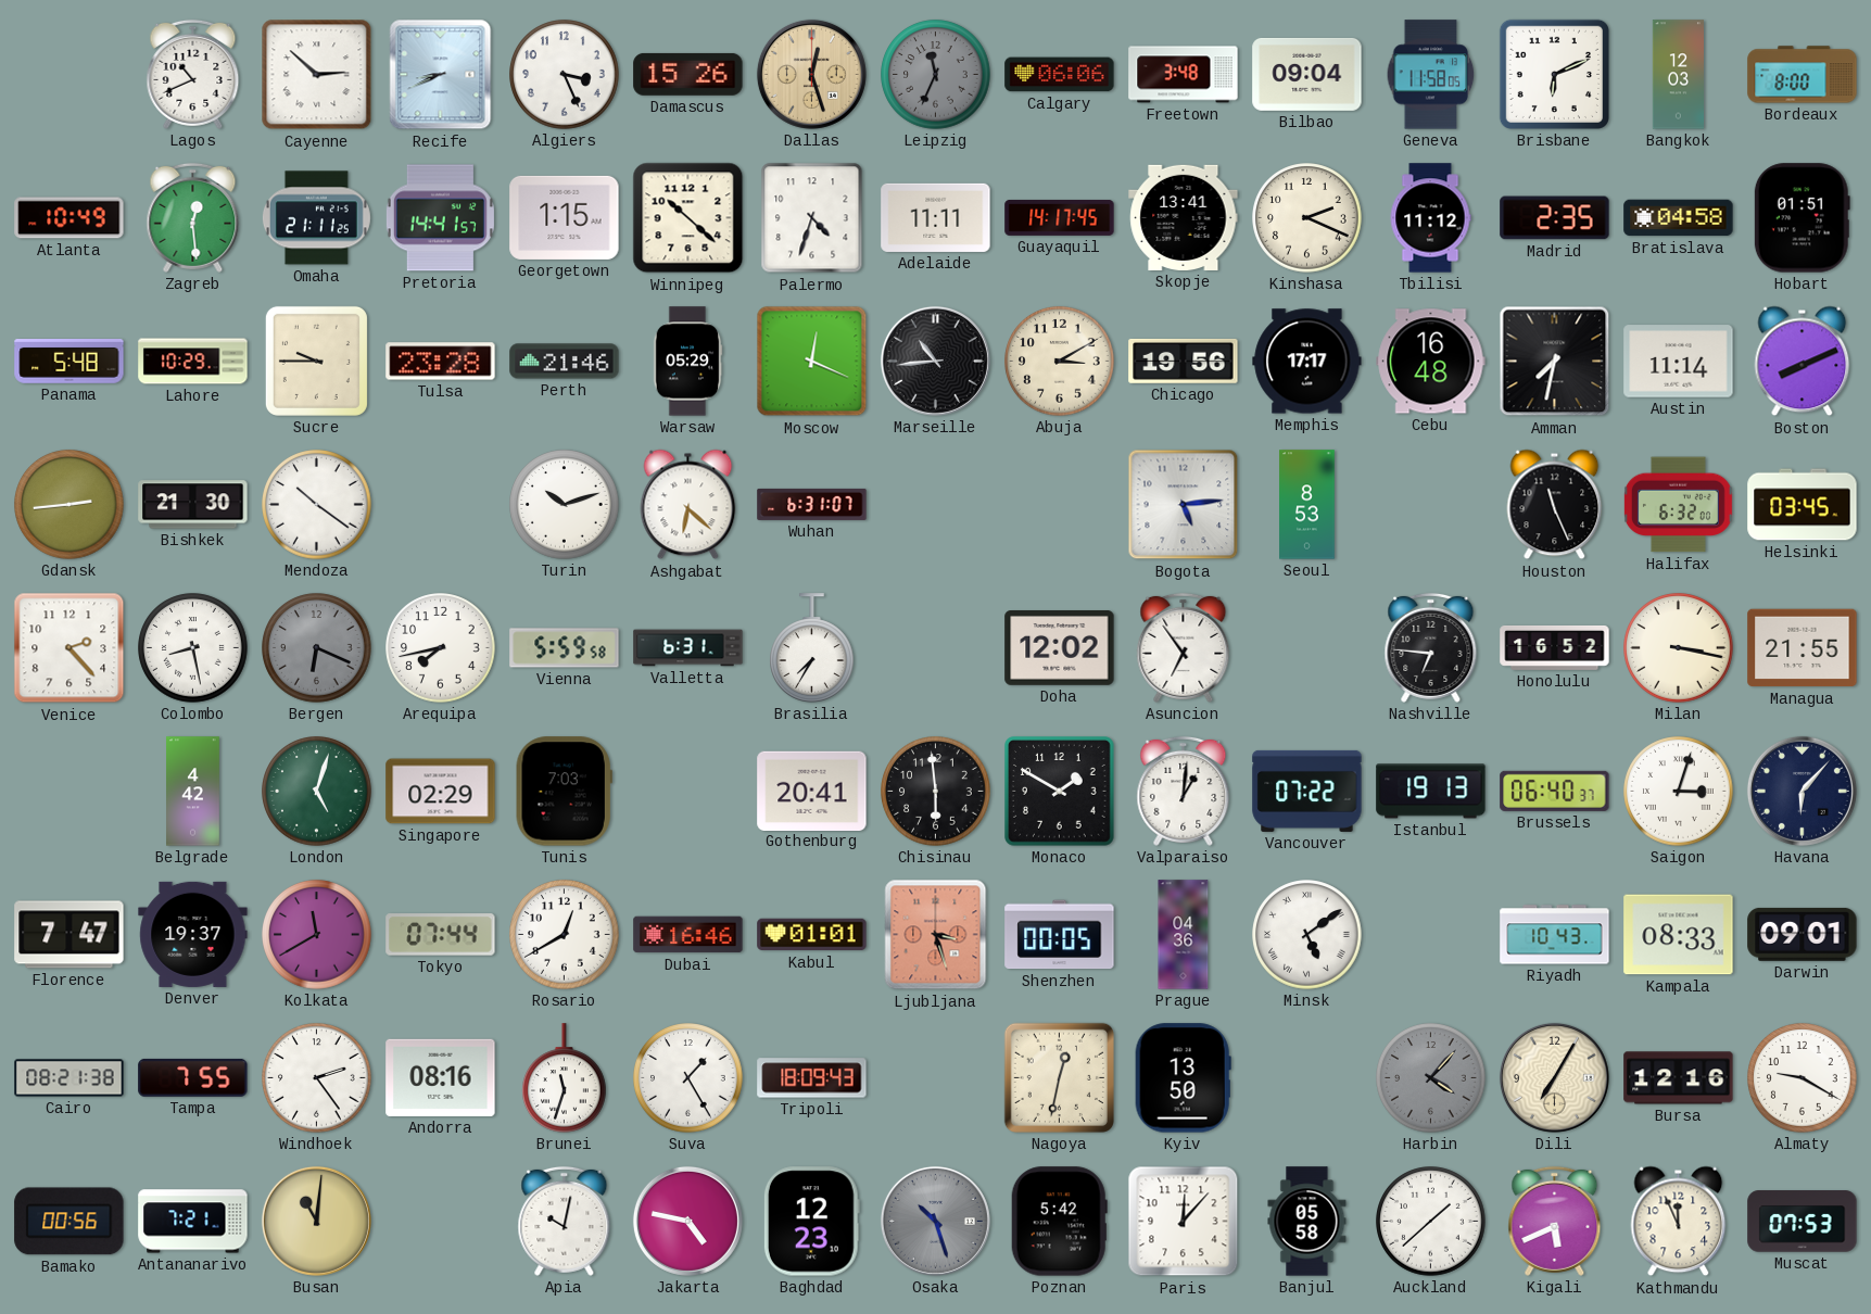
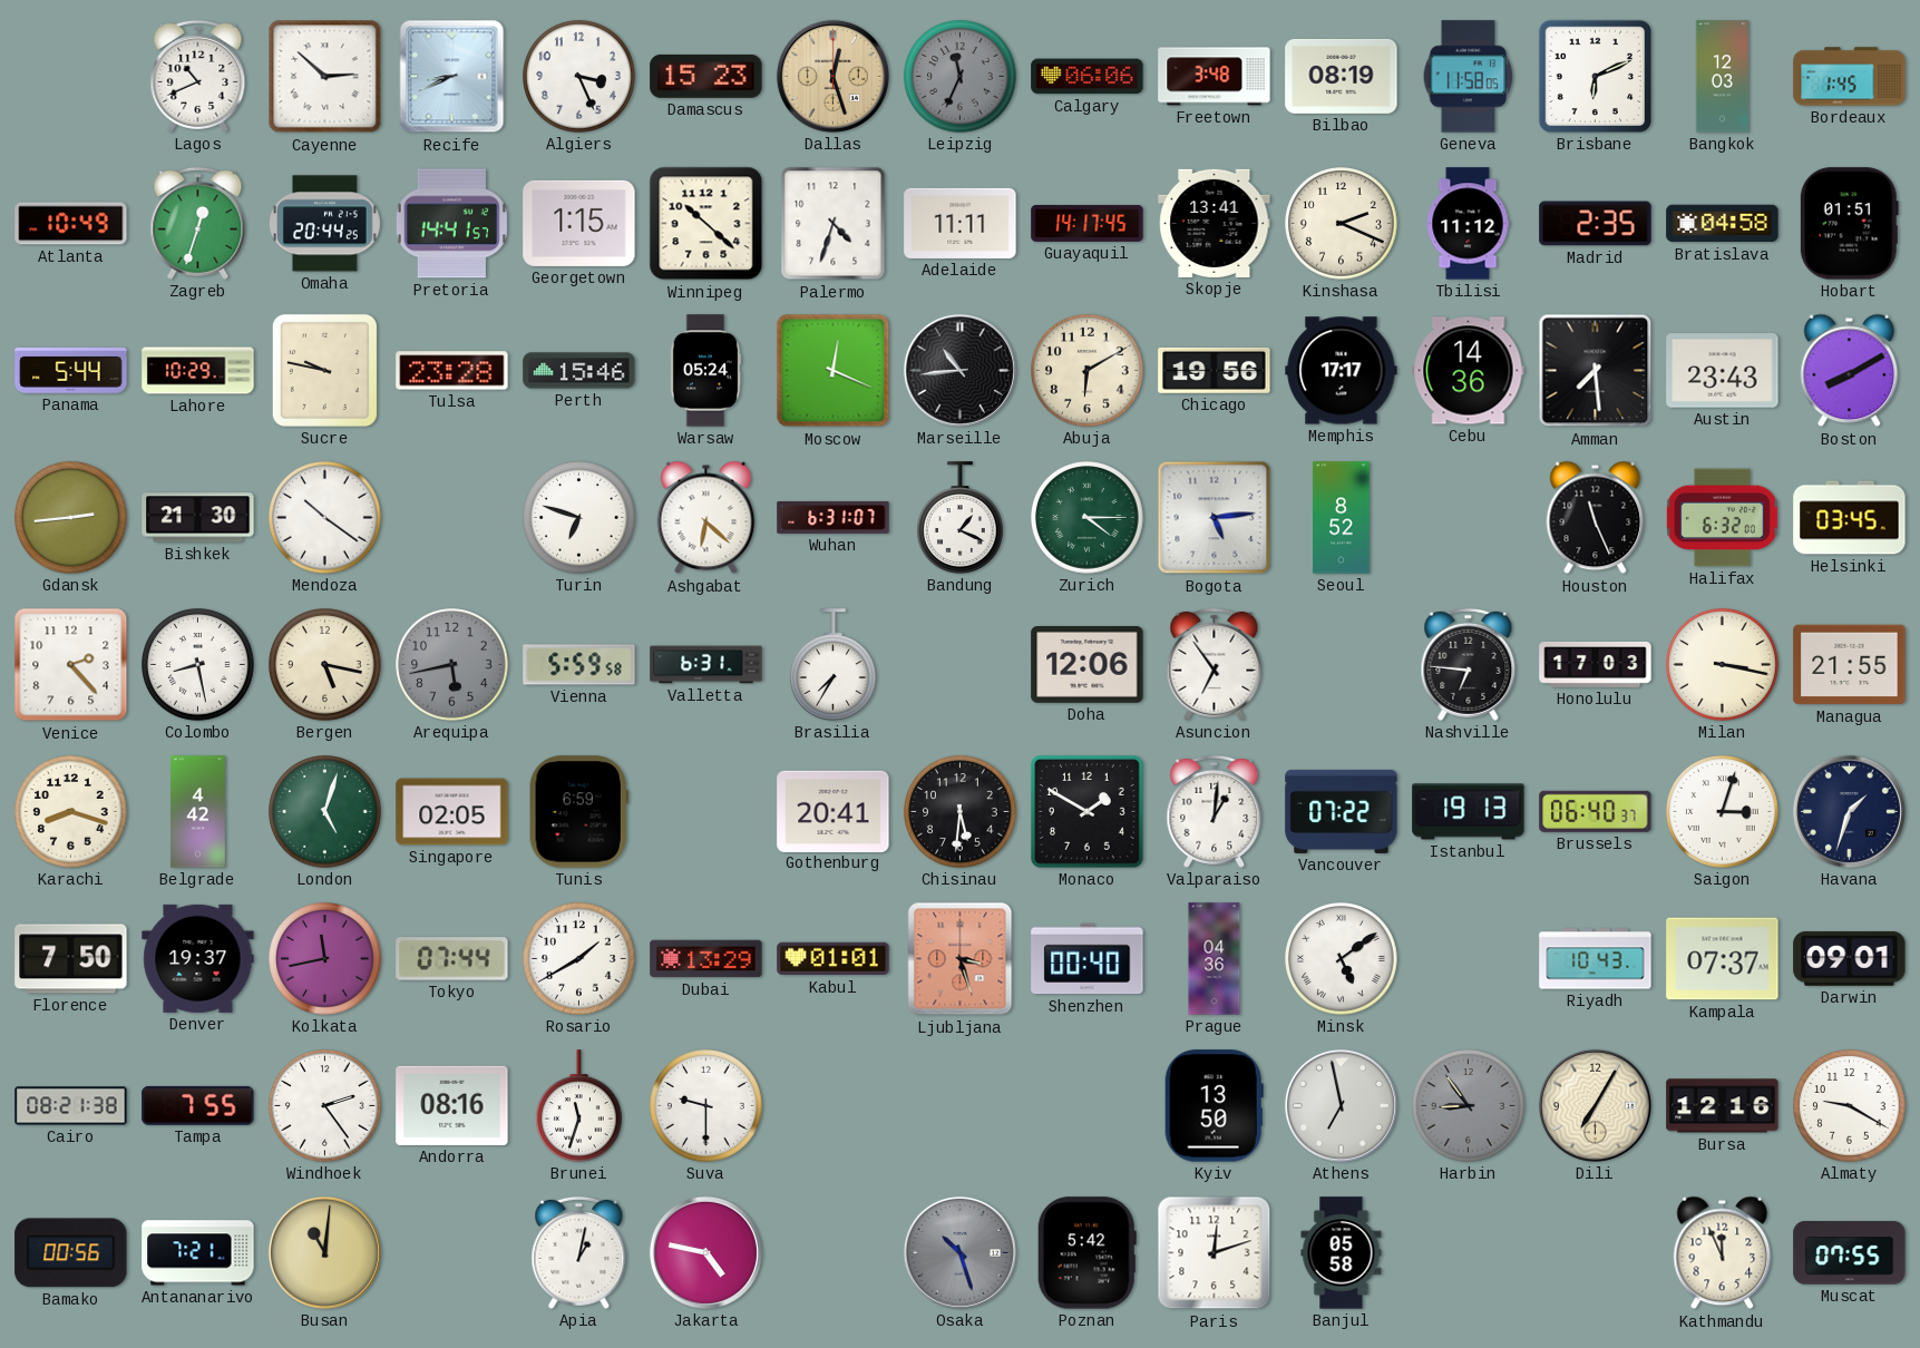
Damascus: 15:26 -> 15:23 (706, 76)
Bilbao: 09:04 -> 08:19 (1342, 76)
Bordeaux: 8:00 -> 1:45 (1850, 77)
Zagreb: 12:29 -> 12:33 (198, 223)
Omaha: 21:11 -> 20:44 (324, 224)
Panama: 5:48 -> 5:44 (71, 371)
Sucre: 9:45 -> 9:47 (324, 370)
Perth: 21:46 -> 15:46 (579, 371)
Warsaw: 05:29 -> 05:24 (705, 371)
Abuja: 3:10 -> 6:10 (1088, 371)
Cebu: 16:48 -> 14:36 (1469, 371)
Amman: 7:32 -> 7:29 (1596, 371)
Austin: 11:14 -> 23:43 (1723, 371)
Boston: 8:11 -> 8:10 (1850, 371)
Turin: 10:12 -> 6:48 (579, 518)
Bandung: none -> 1:19 (961, 518)
Zurich: none -> 4:15 (1088, 518)
Seoul: 8:53 -> 8:52 (1342, 518)
Bergen: 6:19 -> 5:17 (325, 665)
Bergen dial: grey -> cream (325, 665)
Arequipa: 7:43 -> 5:43 (452, 665)
Arequipa dial: white -> grey (452, 665)
Doha: 12:02 -> 12:06 (1088, 665)
Honolulu: 16:52 -> 17:03 (1596, 664)
Karachi: none -> 8:18 (71, 812)
Singapore: 02:29 -> 02:05 (452, 812)
Tunis: 7:03 -> 6:59 (578, 812)
Chisinau: 5:59 -> 5:31 (961, 812)
Havana: 6:07 -> 1:33 (1849, 811)
Florence: 7:47 -> 7:50 (71, 959)
Kolkata: 11:40 -> 11:43 (325, 959)
Rosario: 12:40 -> 1:40 (579, 959)
Dubai: 16:46 -> 13:29 (706, 959)
Shenzhen: 00:05 -> 00:40 (1088, 959)
Kampala: 08:33 -> 07:37 (1723, 959)
Suva: 1:25 -> 9:30 (706, 1106)
Tripoli: 18:09 -> none (812, 1078)
Nagoya: 12:32 -> none (1059, 1077)
Athens: none -> 6:58 (1341, 1105)
Harbin: 4:07 -> 8:54 (1469, 1106)
Apia: 10:02 -> 1:02 (579, 1252)
Baghdad: 12:23 -> none (811, 1222)
Paris: 12:07 -> 12:12 (1215, 1253)
Auckland: 1:38 -> none (1431, 1222)
Kigali: 5:41 -> none (1555, 1221)
Muscat: 07:53 -> 07:55 (1850, 1253)
